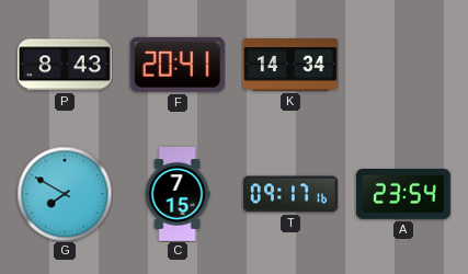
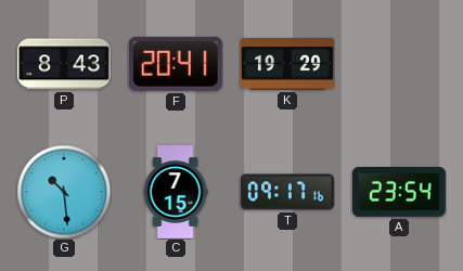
K: 14:34 -> 19:29 (288, 65)
G: 7:50 -> 10:29 (64, 192)
